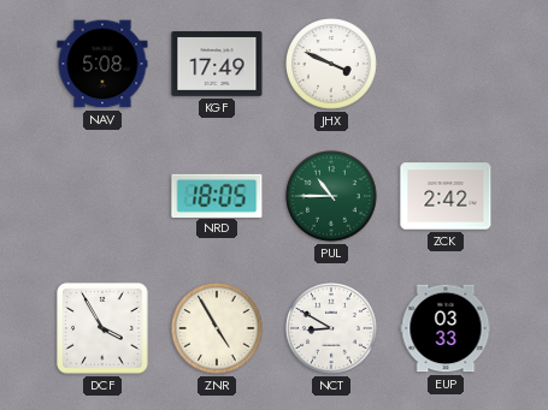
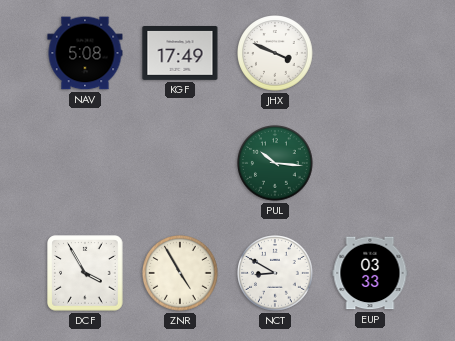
NRD: 18:05 -> none (217, 195)
PUL: 10:45 -> 10:16 (275, 163)
ZCK: 2:42 -> none (446, 196)
